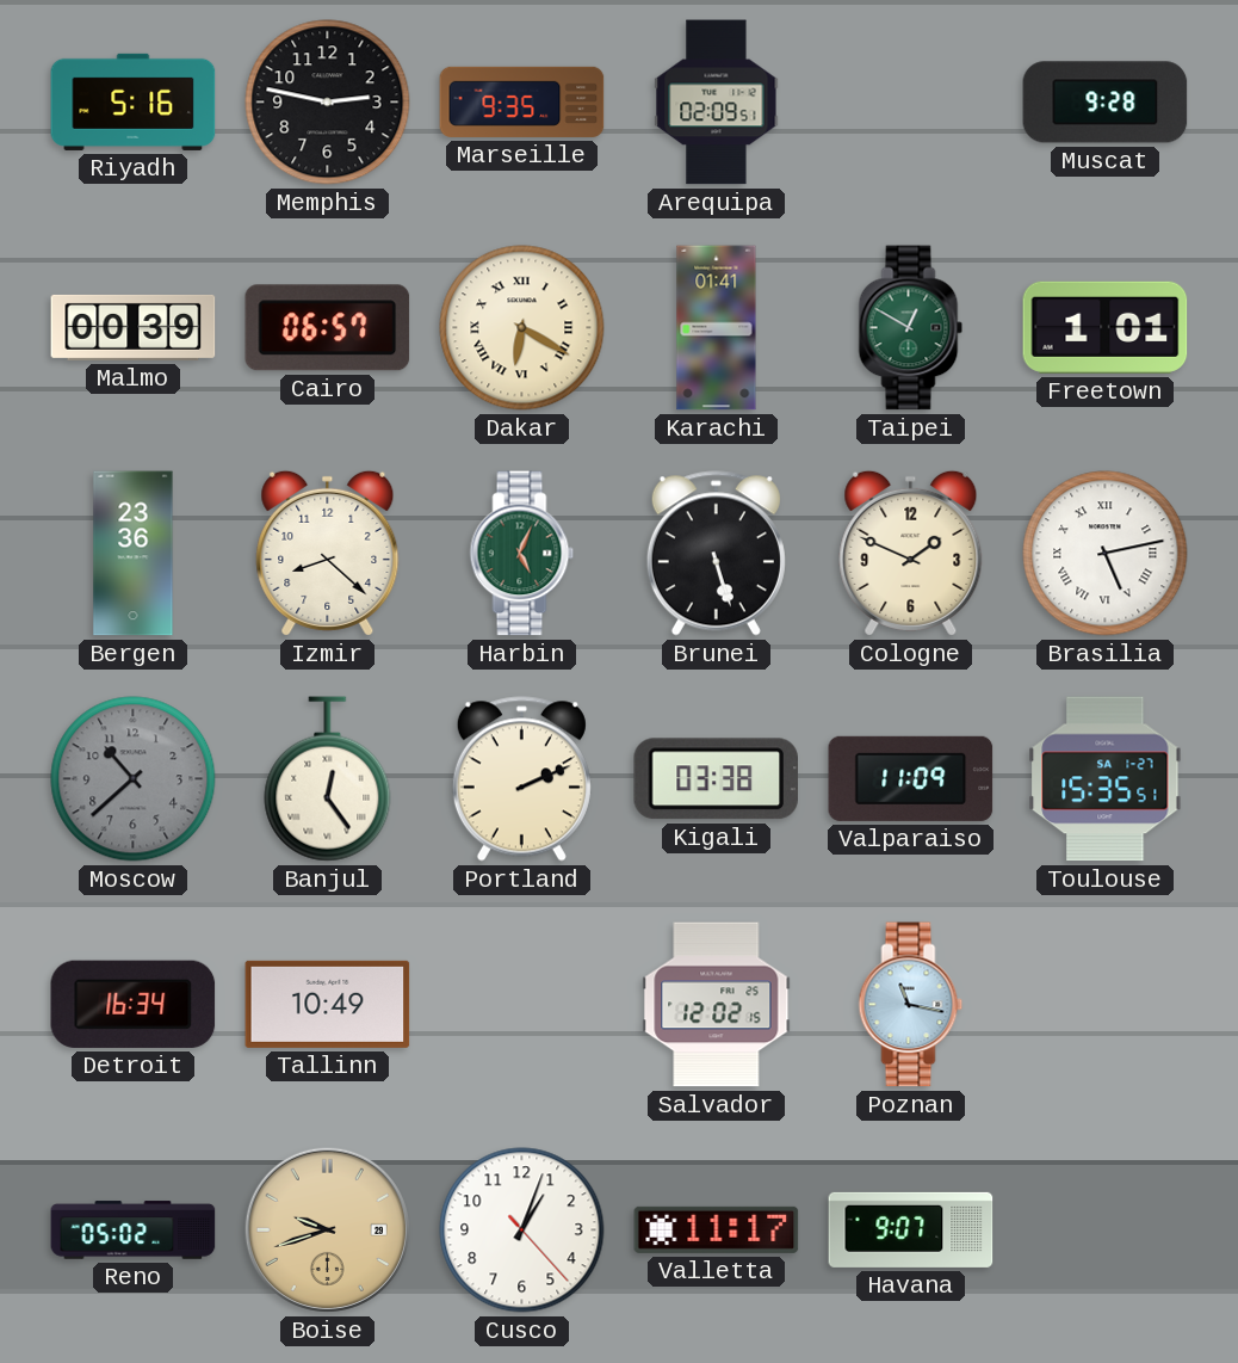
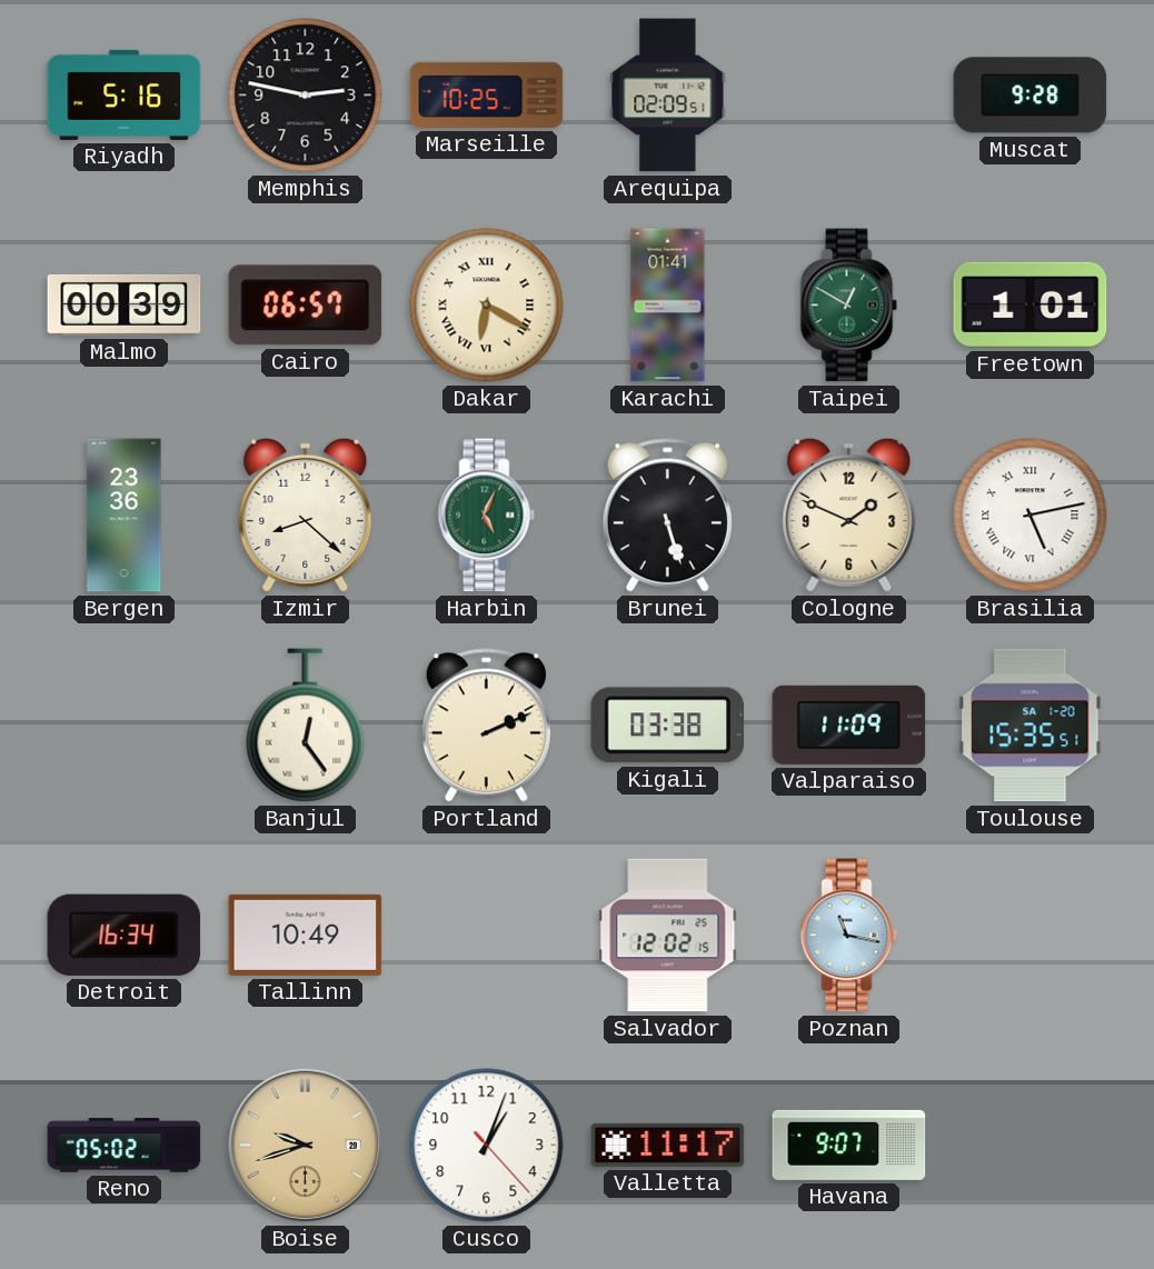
Marseille: 9:35 -> 10:25 (487, 94)
Moscow: 10:38 -> none (134, 779)
Toulouse date: SA 1-27 -> SA 1-20 (1031, 726)
